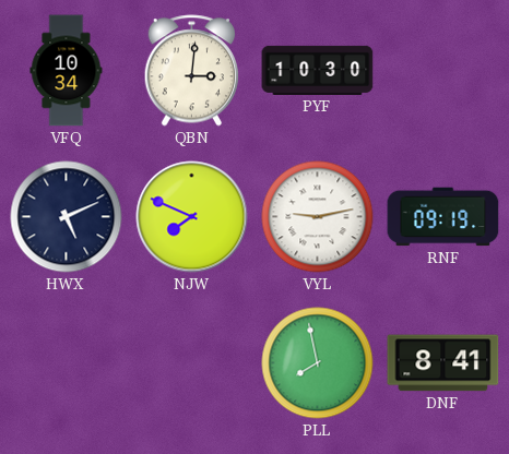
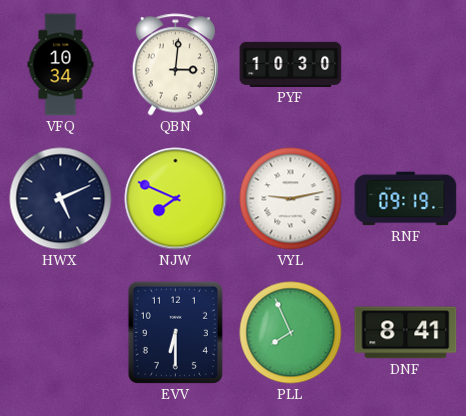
EVV: none -> 6:30 (175, 332)
PLL: 7:58 -> 7:56 (291, 333)
